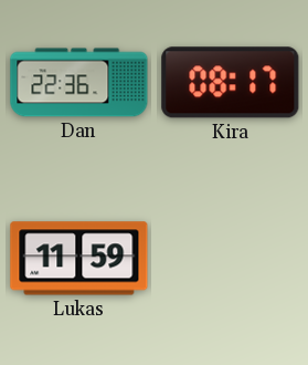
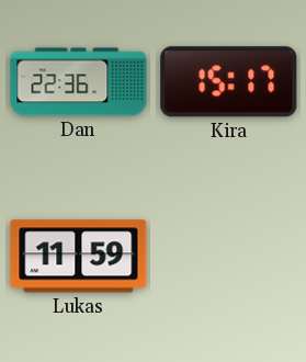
Kira: 08:17 -> 15:17 (229, 82)
